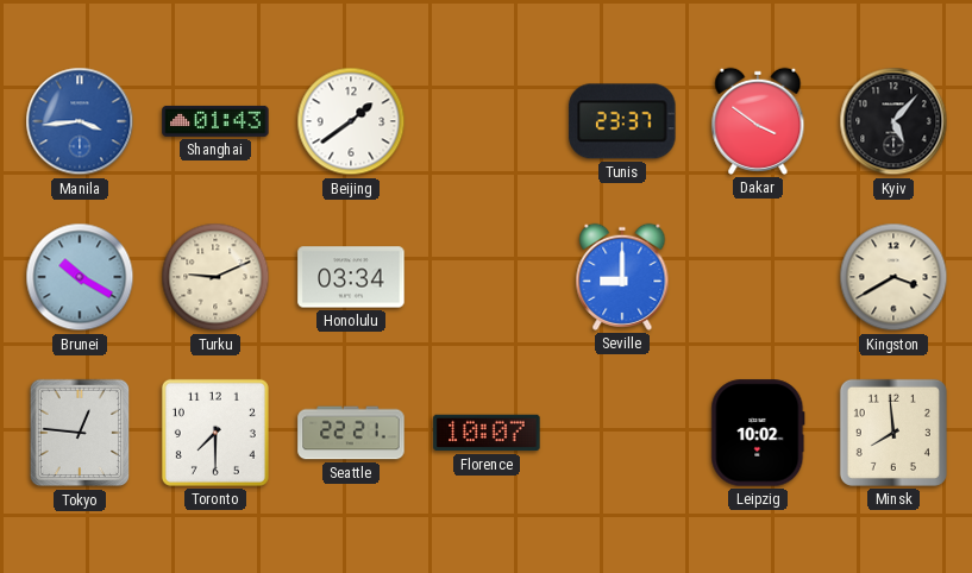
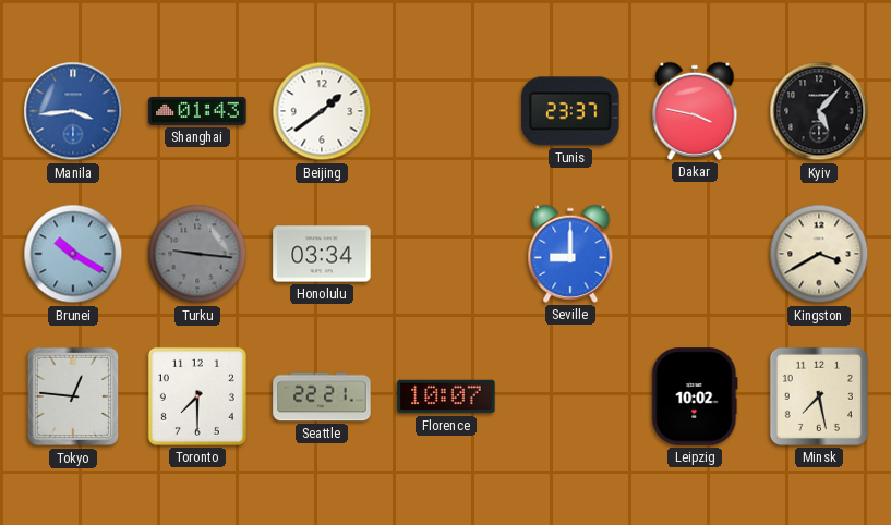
Dakar: 3:51 -> 3:47 (695, 111)
Turku: 9:11 -> 9:16 (197, 254)
Turku dial: cream -> grey (197, 254)
Minsk: 7:59 -> 7:28 (819, 396)
